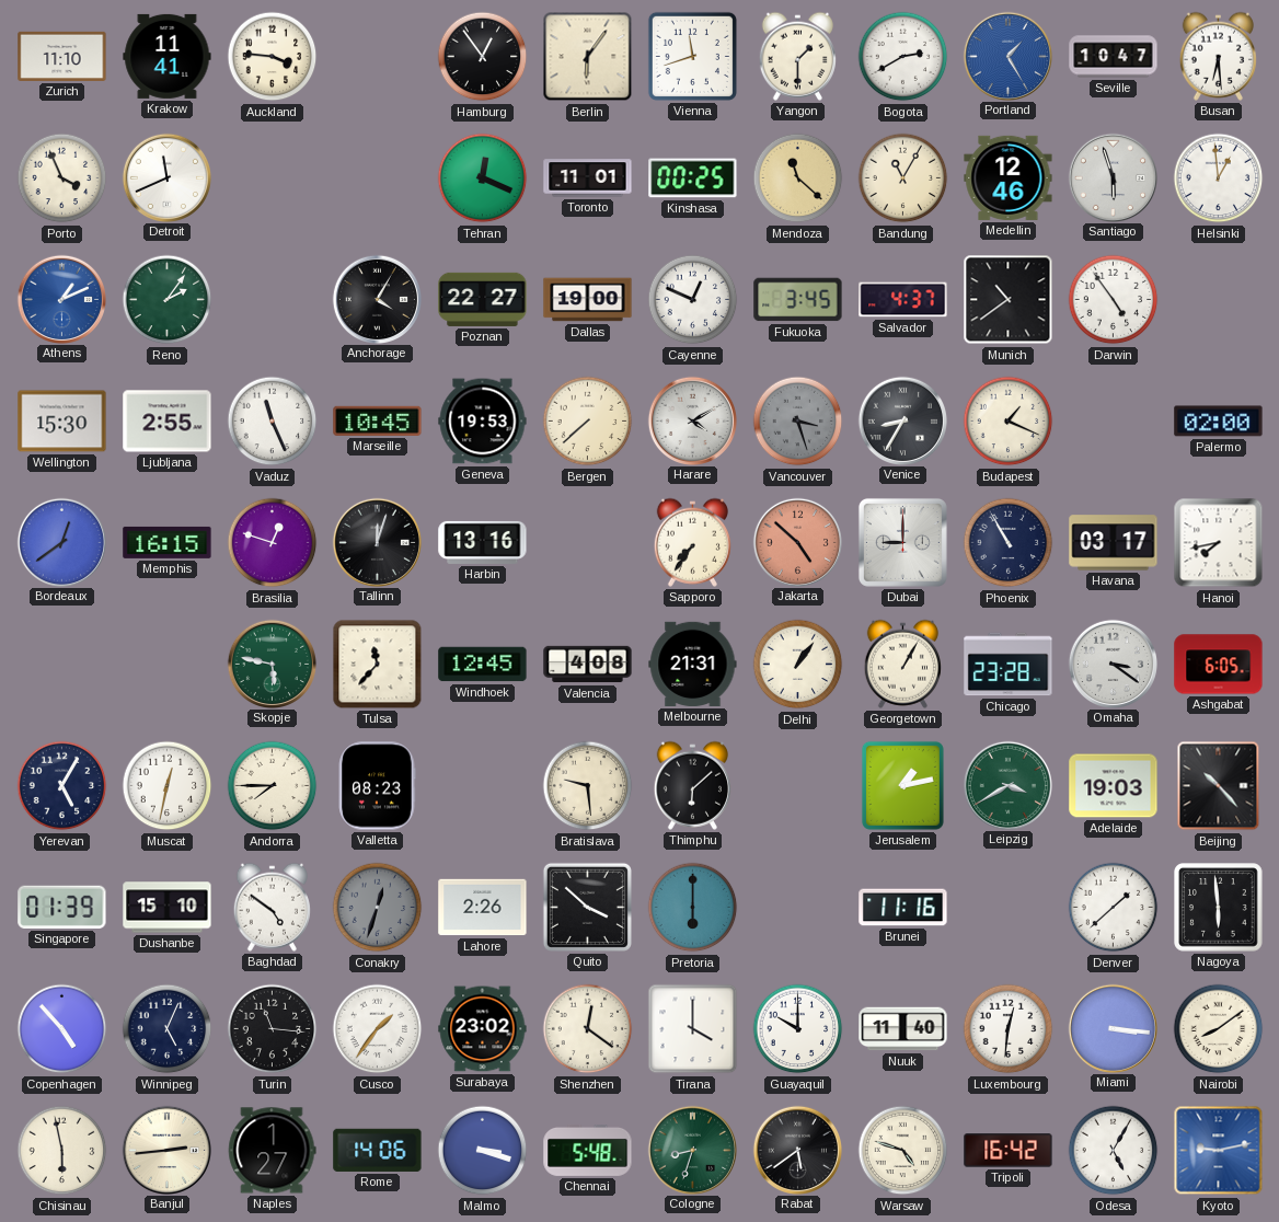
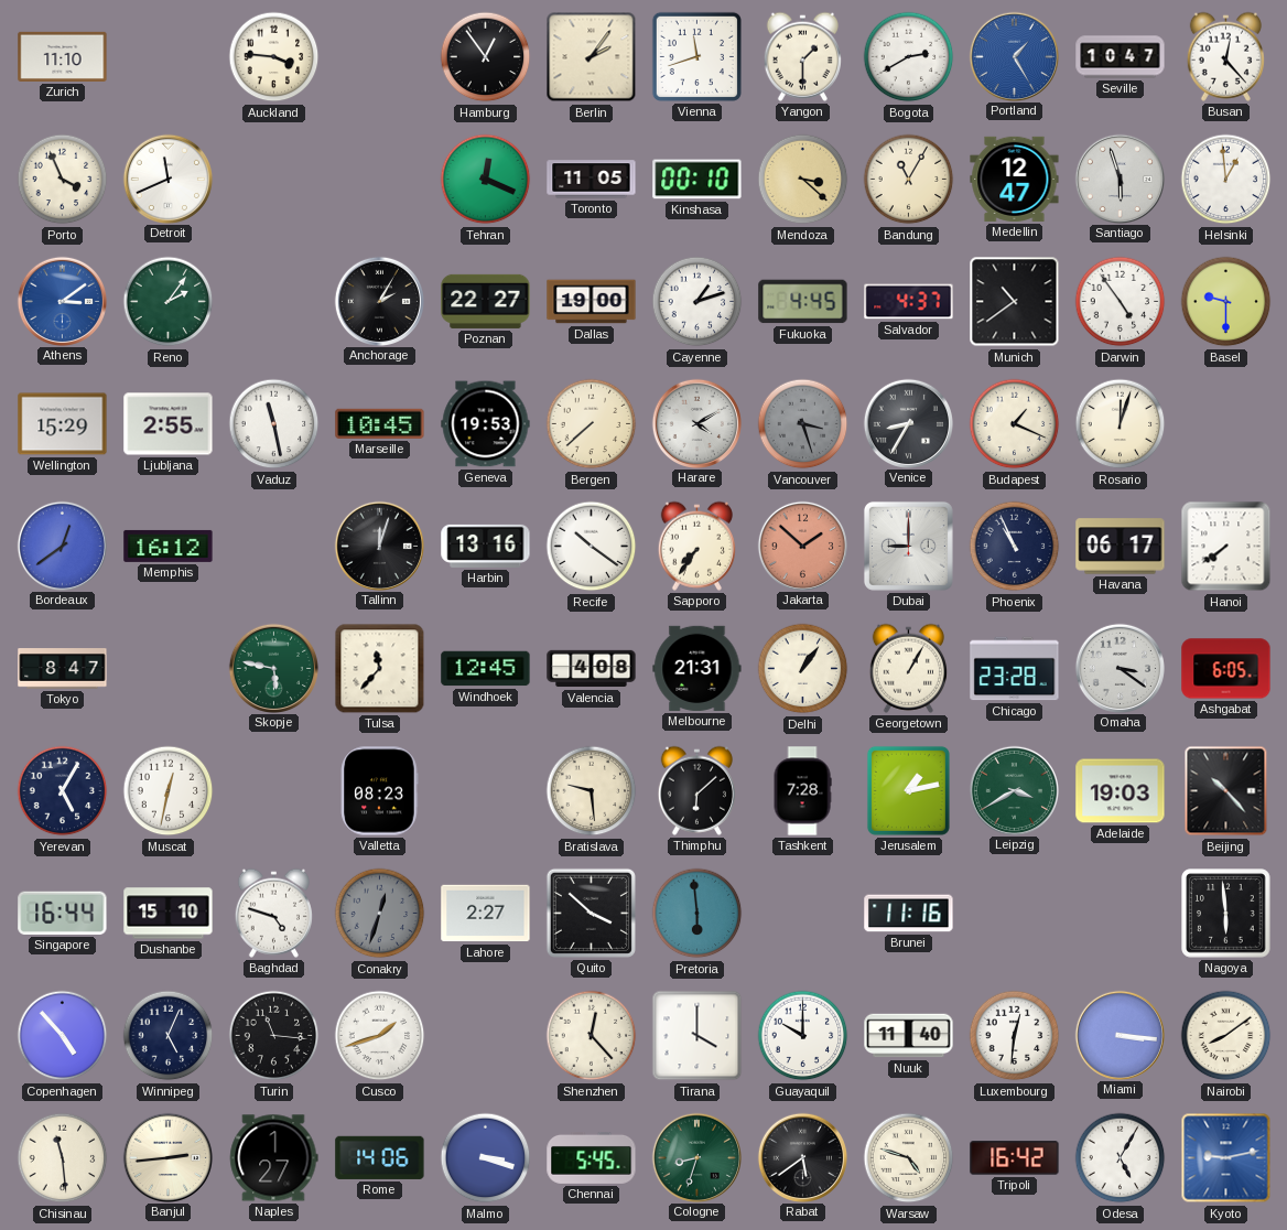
Krakow: 11:41 -> none (168, 56)
Berlin: 6:06 -> 2:06 (592, 57)
Busan: 6:29 -> 12:23 (1225, 56)
Toronto: 11:01 -> 11:05 (592, 180)
Kinshasa: 00:25 -> 00:10 (697, 180)
Mendoza: 11:22 -> 3:22 (803, 180)
Medellin: 12:46 -> 12:47 (1015, 179)
Athens: 1:11 -> 3:09 (62, 301)
Anchorage: 4:05 -> 2:05 (379, 301)
Cayenne: 12:49 -> 1:12 (697, 302)
Fukuoka: 3:45 -> 4:45 (803, 302)
Basel: none -> 9:30 (1226, 302)
Wellington: 15:30 -> 15:29 (63, 424)
Vaduz: 11:26 -> 11:28 (274, 424)
Rosario: none -> 12:03 (1121, 424)
Palermo: 02:00 -> none (1219, 422)
Memphis: 16:15 -> 16:12 (169, 546)
Brasilia: 12:48 -> none (273, 543)
Recife: none -> 10:21 (592, 547)
Jakarta: 4:52 -> 1:52 (802, 546)
Phoenix: 10:55 -> 10:56 (1015, 547)
Havana: 03:17 -> 06:17 (1121, 547)
Hanoi: 7:43 -> 7:39 (1226, 547)
Tokyo: none -> 8:47 (63, 669)
Andorra: 7:45 -> none (273, 786)
Tashkent: none -> 7:28 (802, 791)
Singapore: 01:39 -> 16:44 (63, 913)
Baghdad: 4:51 -> 4:48 (273, 913)
Lahore: 2:26 -> 2:27 (486, 914)
Pretoria: 6:00 -> 5:59 (697, 914)
Denver: 1:38 -> none (1114, 908)
Cusco: 1:36 -> 1:42 (380, 1036)
Surabaya: 23:02 -> none (483, 1029)
Shenzhen: 12:21 -> 12:23 (592, 1036)
Chisinau: 5:58 -> 11:29 (63, 1158)
Chennai: 5:48 -> 5:45 (592, 1157)
